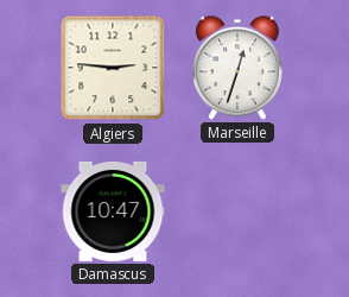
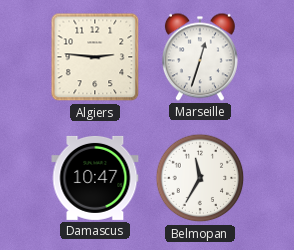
Belmopan: none -> 11:35 (200, 178)
